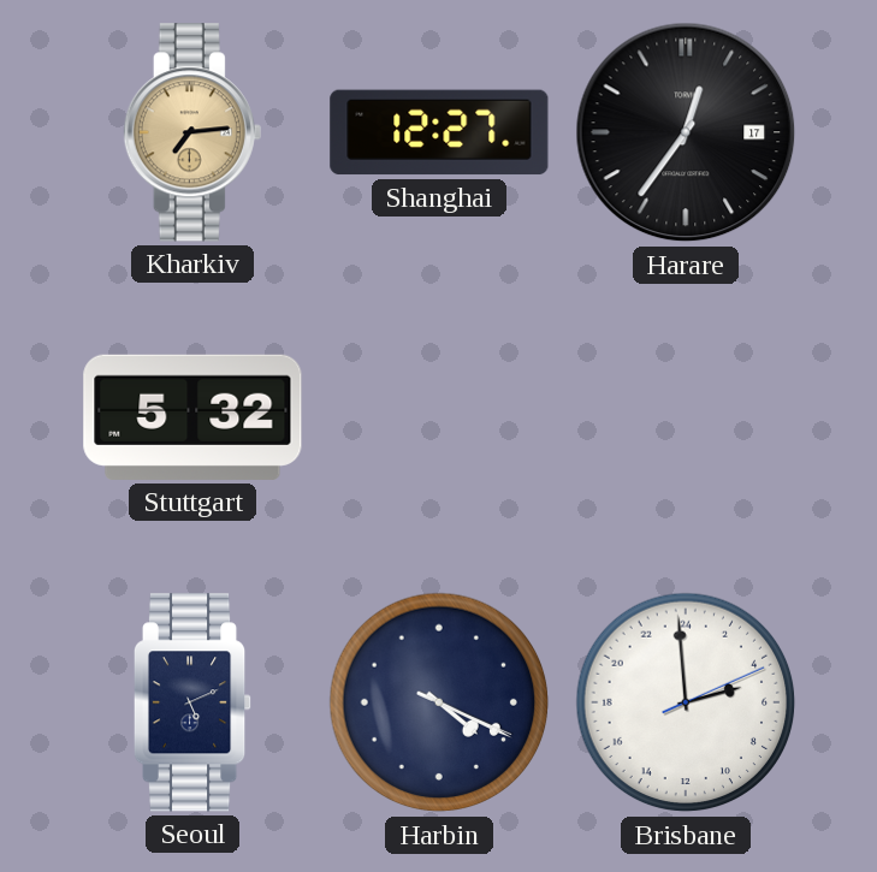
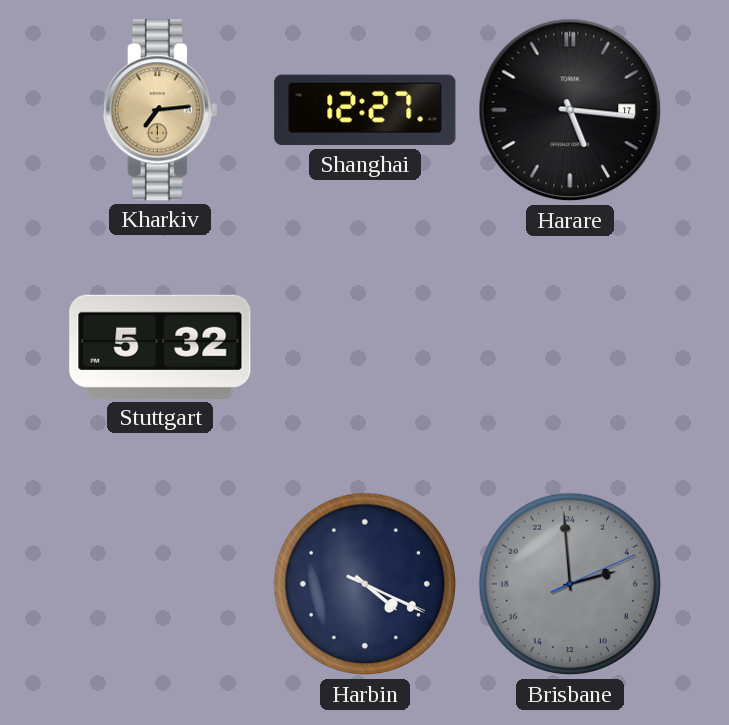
Harare: 12:36 -> 5:16 (570, 110)
Seoul: 5:11 -> none (192, 702)
Brisbane dial: white -> grey (570, 584)
